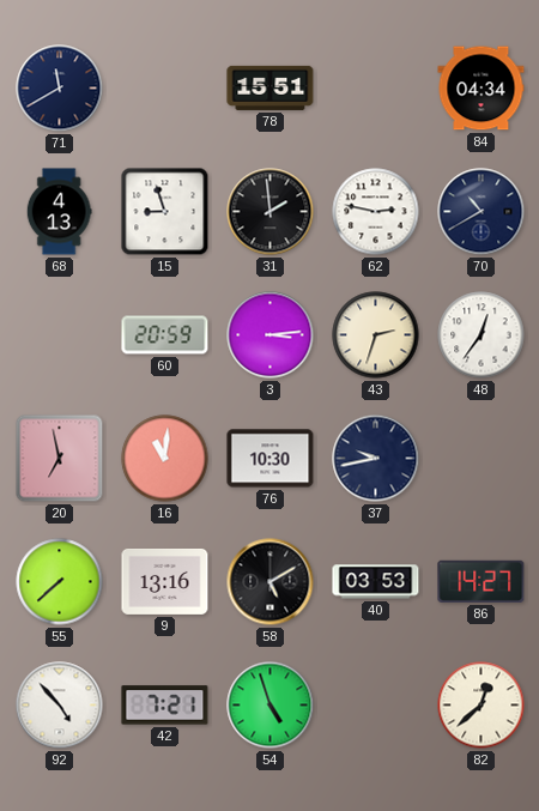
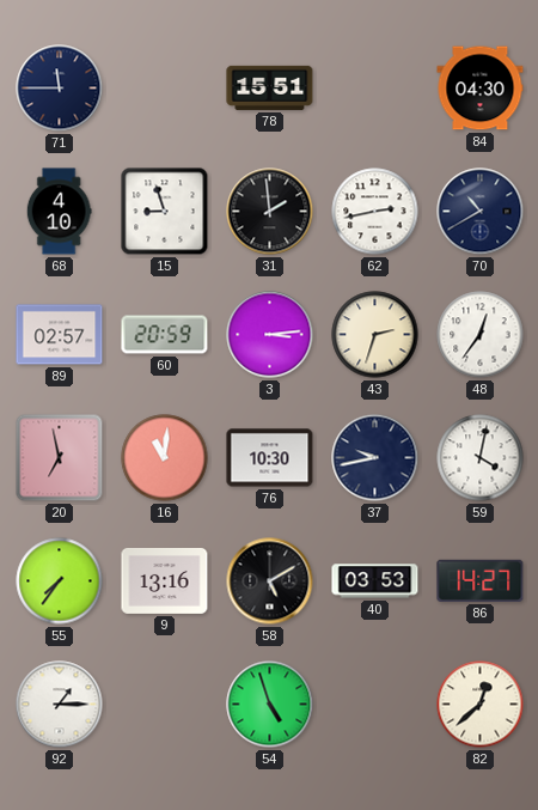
71: 11:40 -> 11:45 (60, 89)
84: 04:34 -> 04:30 (481, 89)
68: 4:13 -> 4:10 (59, 212)
62: 2:47 -> 2:43 (375, 212)
89: none -> 02:57 (60, 335)
59: none -> 4:02 (481, 458)
55: 7:38 -> 7:36 (60, 581)
92: 4:53 -> 1:15 (60, 705)
42: 7:21 -> none (165, 706)
